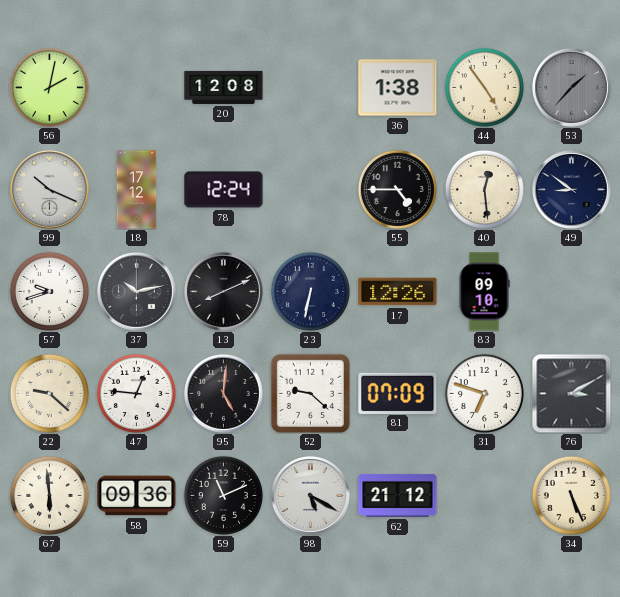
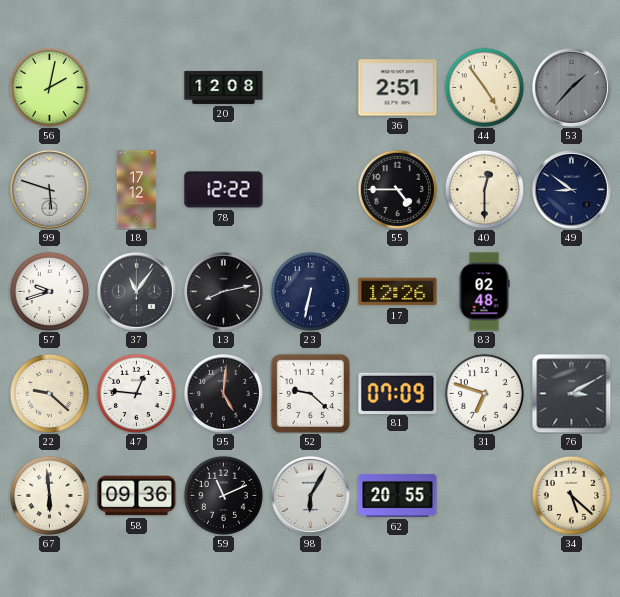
36: 1:38 -> 2:51 (398, 88)
99: 10:19 -> 5:48 (50, 190)
78: 12:24 -> 12:22 (224, 190)
40: 12:29 -> 12:30 (484, 189)
37: 10:13 -> 11:06 (137, 292)
13: 8:11 -> 8:13 (224, 292)
83: 09:10 -> 02:48 (484, 292)
98: 5:20 -> 6:05 (311, 496)
62: 21:12 -> 20:55 (398, 495)
34: 5:26 -> 5:22 (571, 495)
